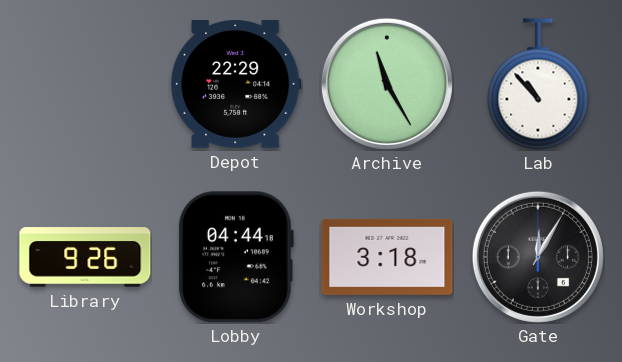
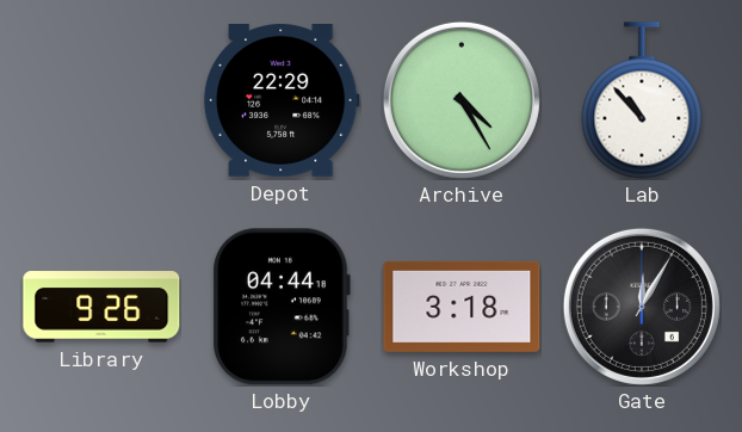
Archive: 11:25 -> 4:25 (462, 100)
